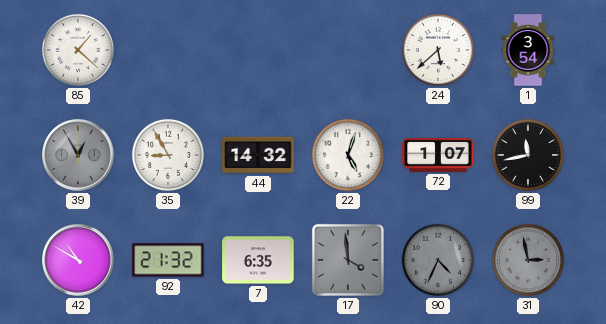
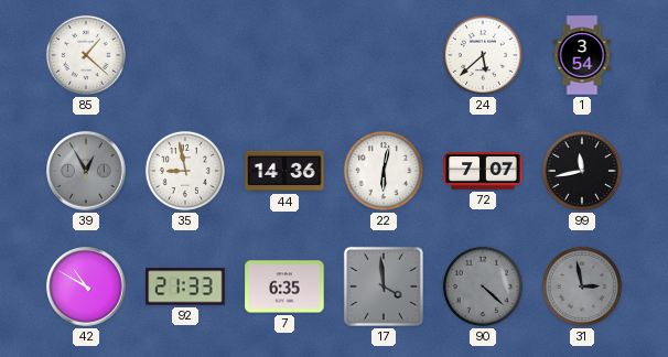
35: 8:55 -> 8:58 (185, 171)
44: 14:32 -> 14:36 (284, 171)
22: 5:03 -> 6:02 (384, 171)
72: 1:07 -> 7:07 (483, 172)
92: 21:32 -> 21:33 (185, 286)
90: 4:34 -> 4:22 (483, 286)
